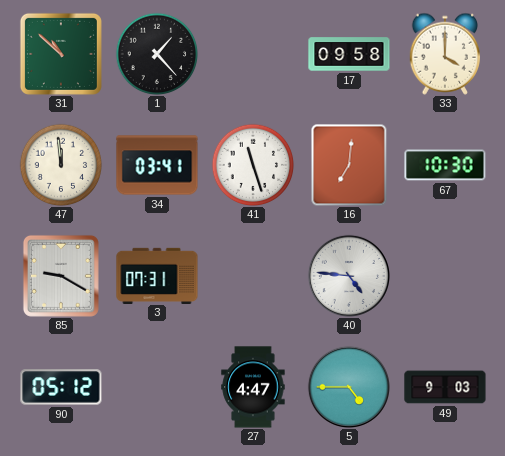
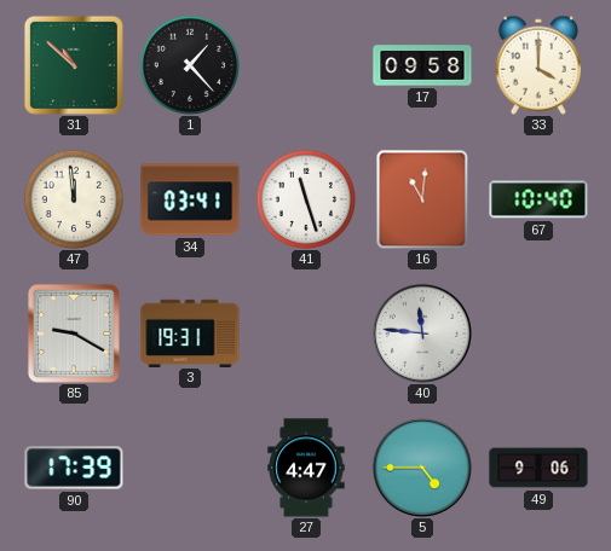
16: 7:01 -> 11:01 (422, 199)
67: 10:30 -> 10:40 (538, 199)
3: 07:31 -> 19:31 (190, 332)
40: 4:46 -> 11:46 (422, 333)
90: 05:12 -> 17:39 (74, 468)
49: 9:03 -> 9:06 (538, 468)
